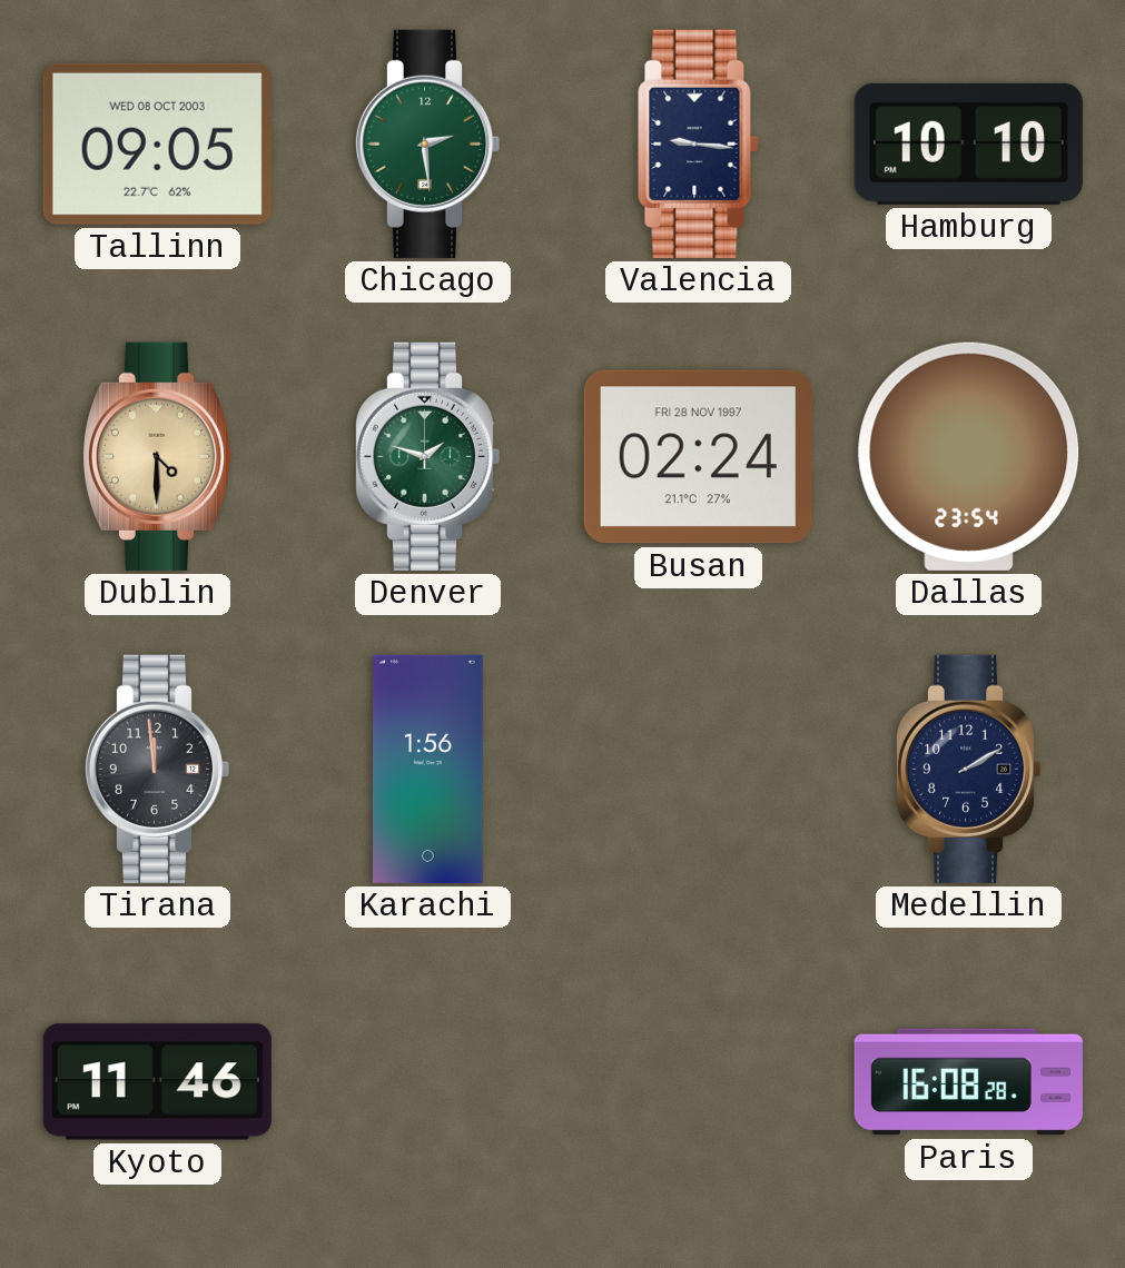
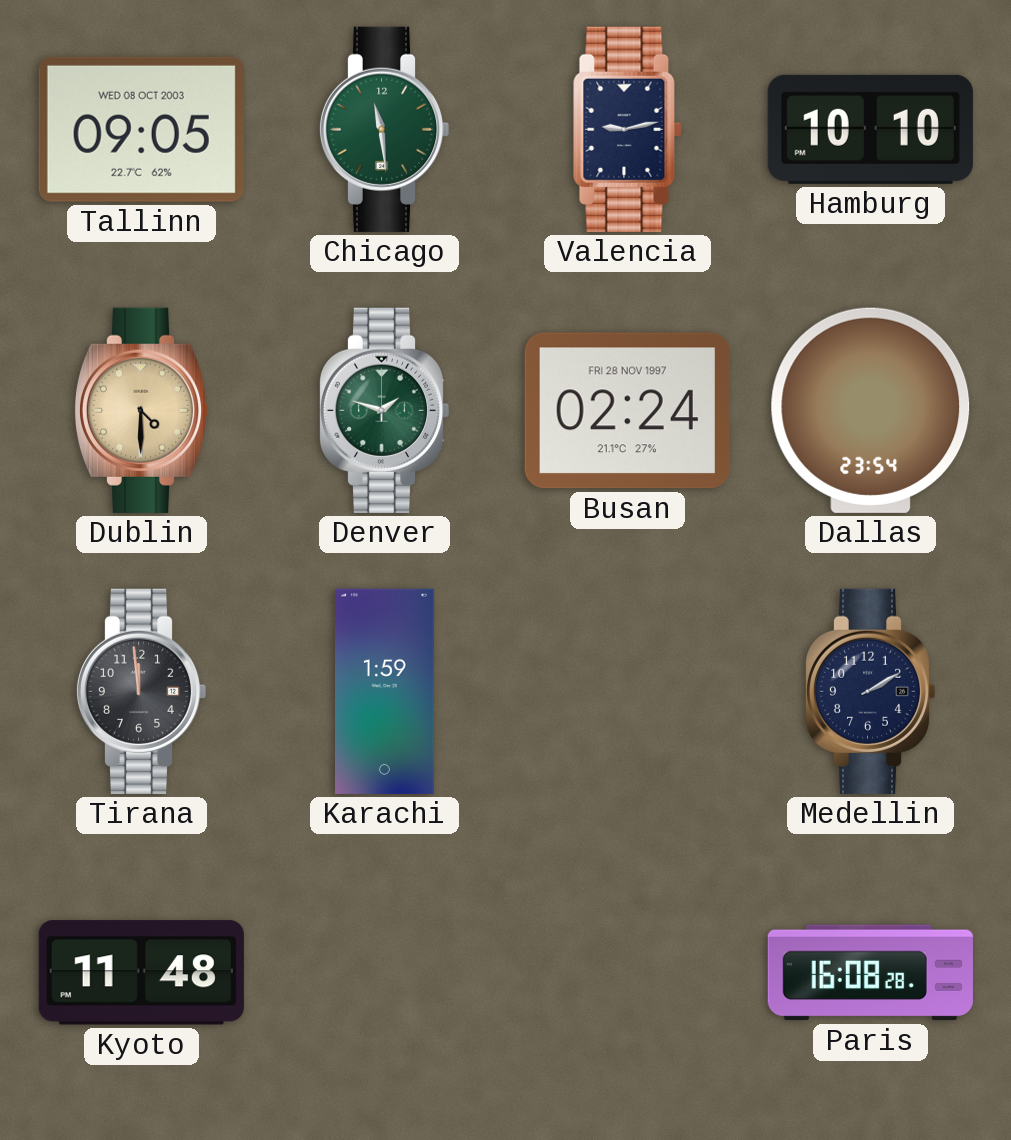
Chicago: 2:29 -> 11:29 (384, 129)
Valencia: 9:16 -> 9:13 (628, 129)
Karachi: 1:56 -> 1:59 (385, 691)
Kyoto: 11:46 -> 11:48 (141, 973)
